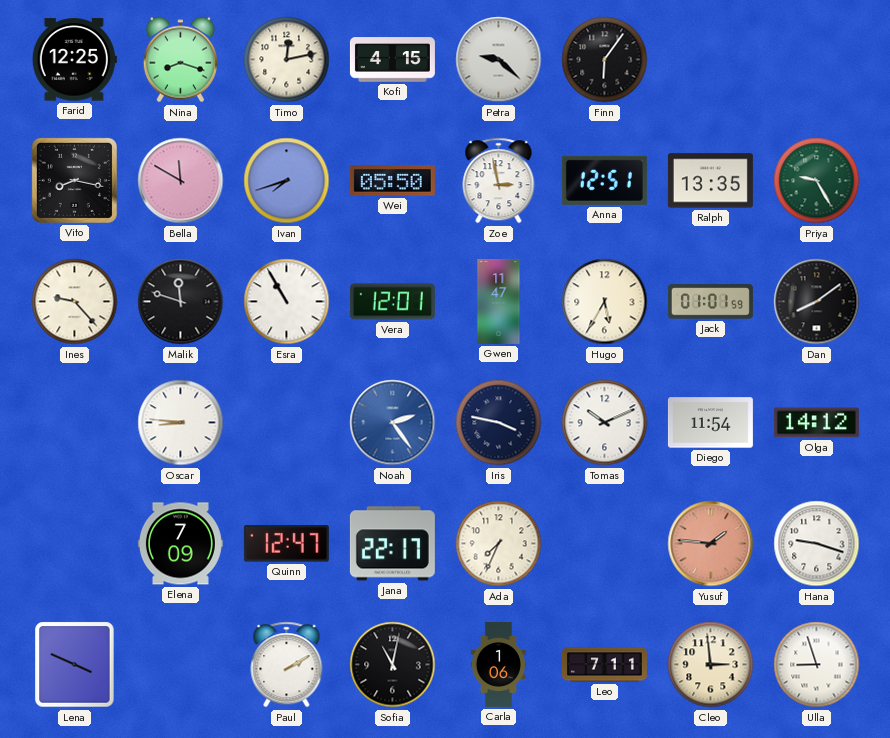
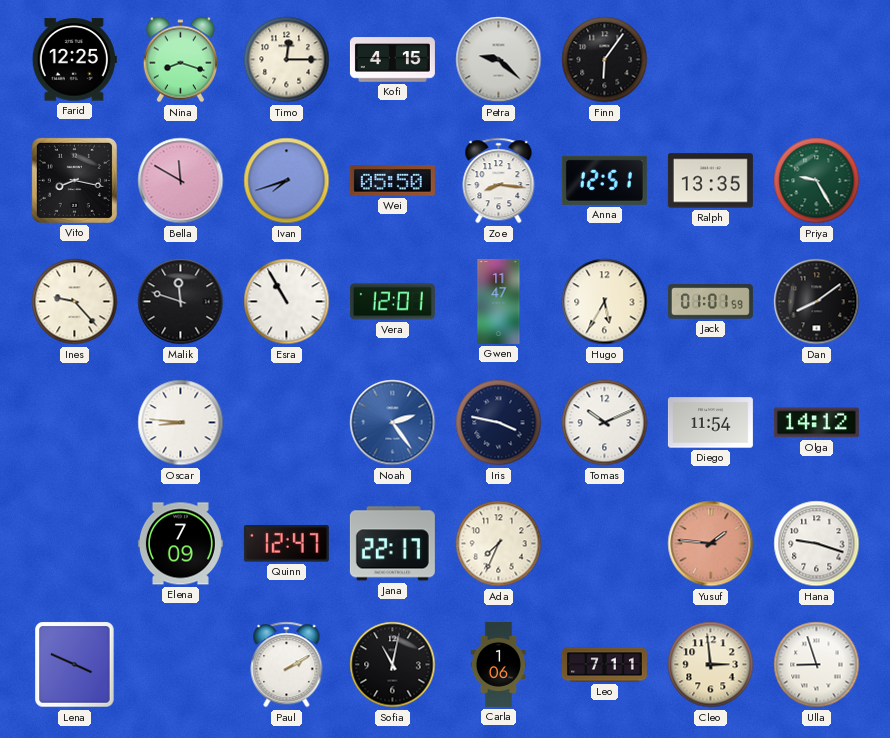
Timo: 12:13 -> 12:15 (287, 60)
Zoe: 2:58 -> 8:16 (499, 181)
